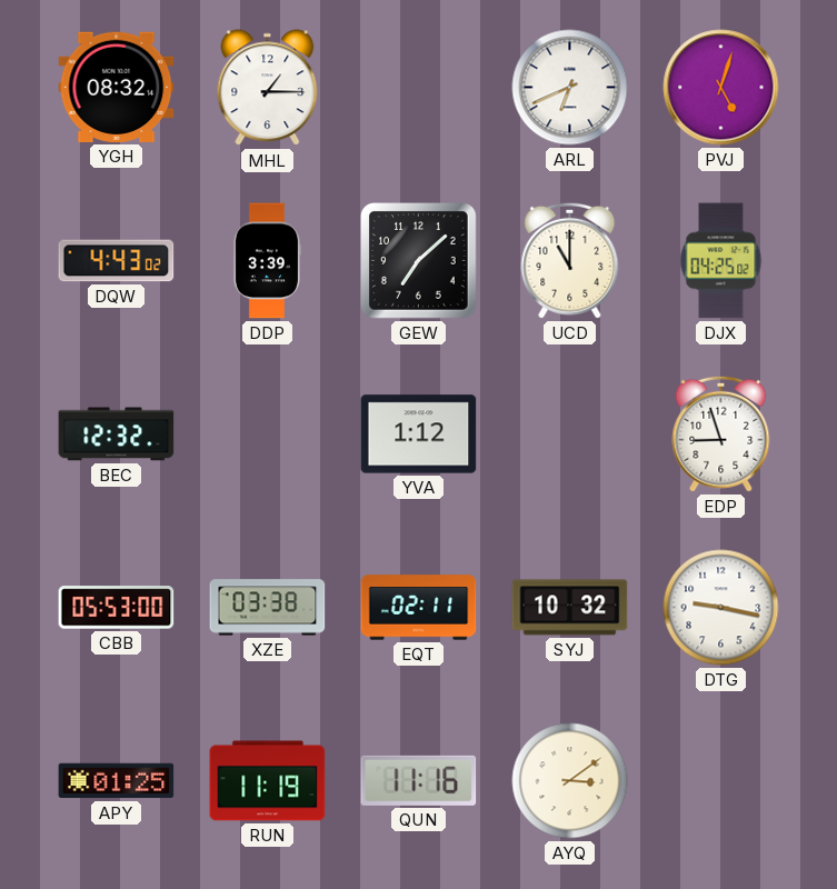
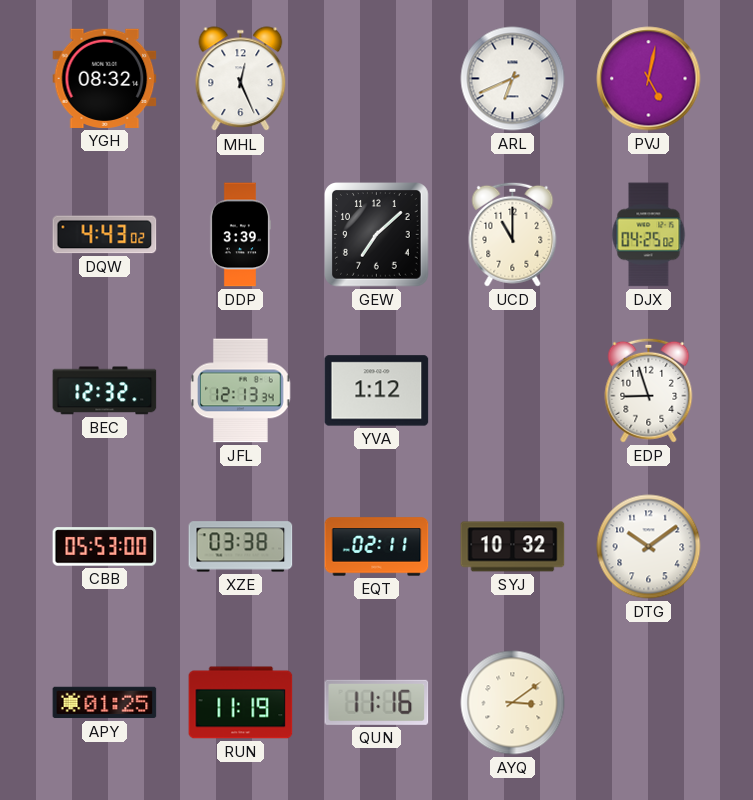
MHL: 1:15 -> 12:26 (241, 79)
PVJ: 5:03 -> 5:02 (649, 79)
JFL: none -> 12:13 (241, 391)
DTG: 9:17 -> 10:09 (649, 547)
